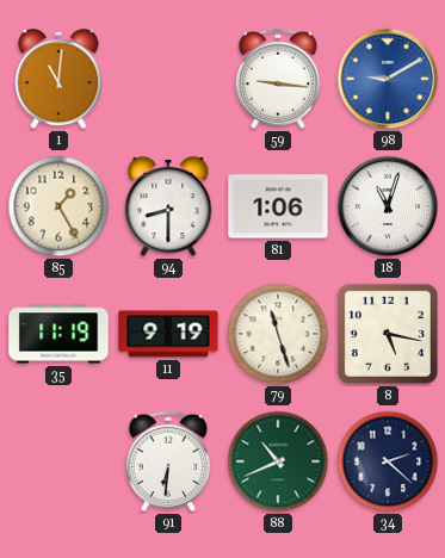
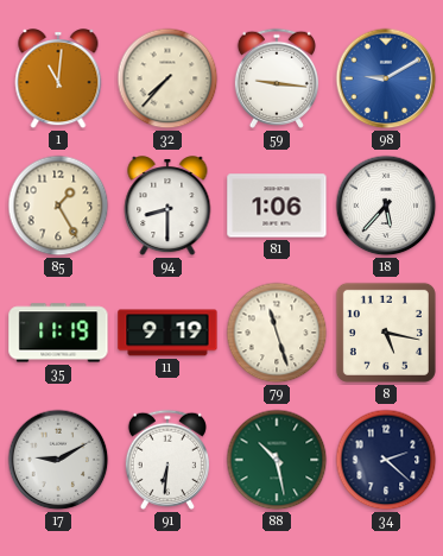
32: none -> 7:37 (167, 78)
18: 11:03 -> 5:37 (386, 206)
17: none -> 9:10 (58, 460)
88: 10:41 -> 10:28 (277, 460)
